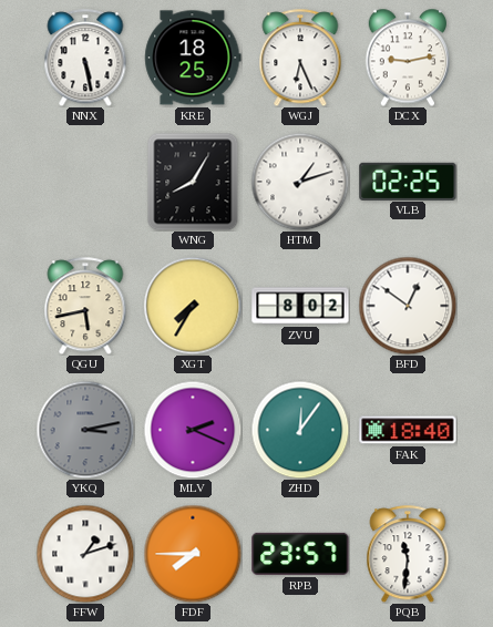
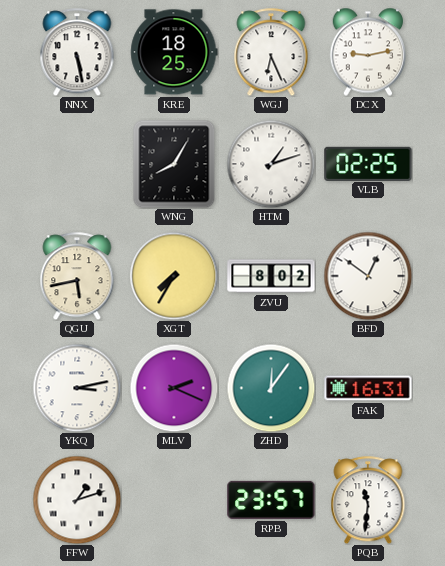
YKQ dial: grey -> white (77, 388)
FAK: 18:40 -> 16:31 (368, 388)
FDF: 7:45 -> none (193, 554)
